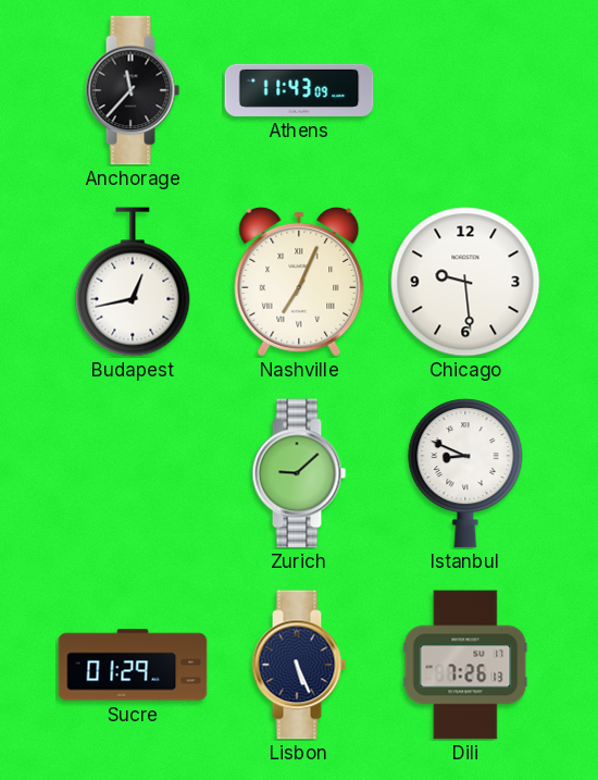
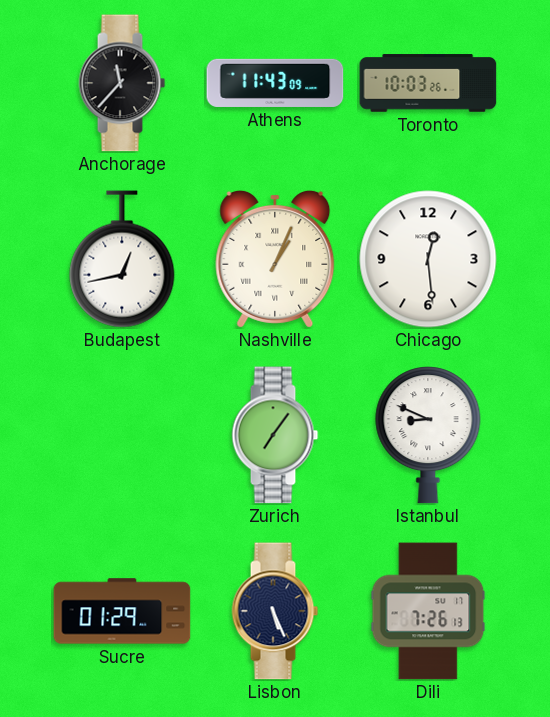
Toronto: none -> 10:03 (428, 83)
Nashville: 7:04 -> 1:04 (275, 259)
Chicago: 9:29 -> 12:29 (428, 259)
Zurich: 9:08 -> 7:06 (275, 435)
